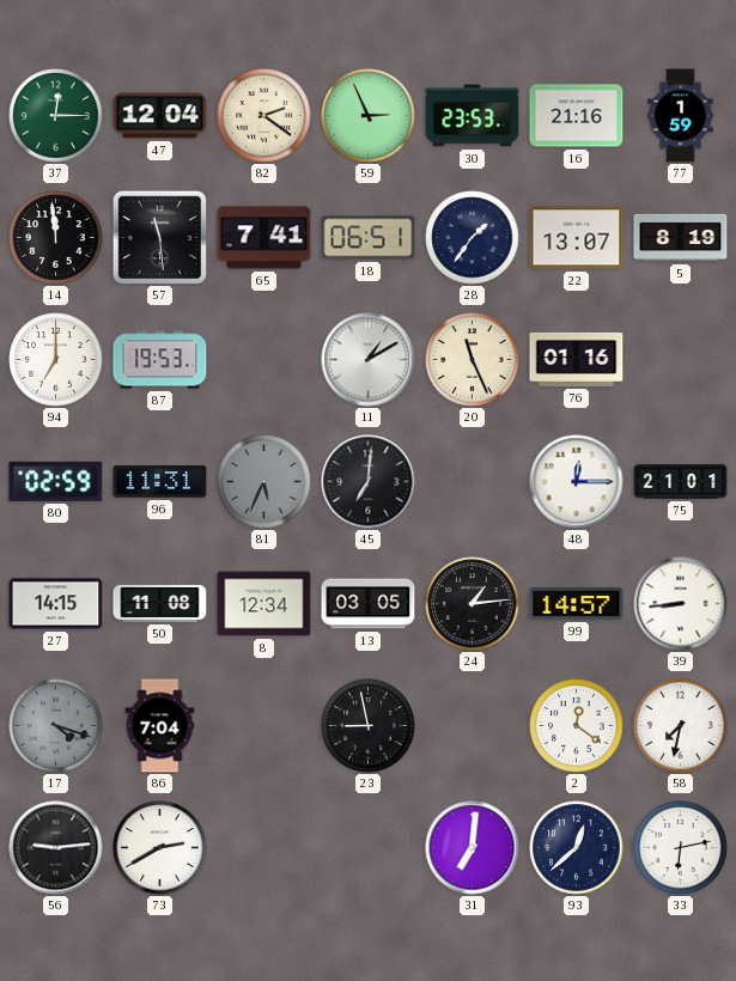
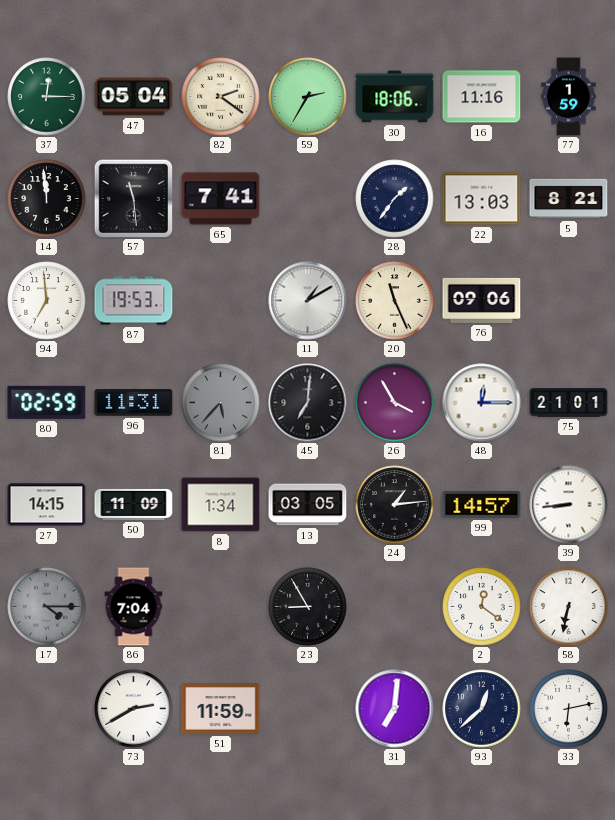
47: 12:04 -> 05:04 (134, 97)
59: 2:56 -> 2:35 (308, 97)
30: 23:53 -> 18:06 (395, 97)
16: 21:16 -> 11:16 (482, 97)
18: 06:51 -> none (369, 238)
22: 13:07 -> 13:03 (482, 199)
5: 8:19 -> 8:21 (569, 199)
94: 7:00 -> 6:59 (47, 301)
76: 01:16 -> 09:06 (482, 300)
81: 5:34 -> 5:37 (221, 403)
26: none -> 3:55 (395, 403)
50: 11:08 -> 11:09 (134, 504)
8: 12:34 -> 1:34 (221, 505)
17: 4:18 -> 4:15 (47, 607)
23: 8:58 -> 8:55 (308, 607)
58: 7:32 -> 6:32 (569, 607)
56: 9:14 -> none (56, 848)
51: none -> 11:59 (221, 709)
